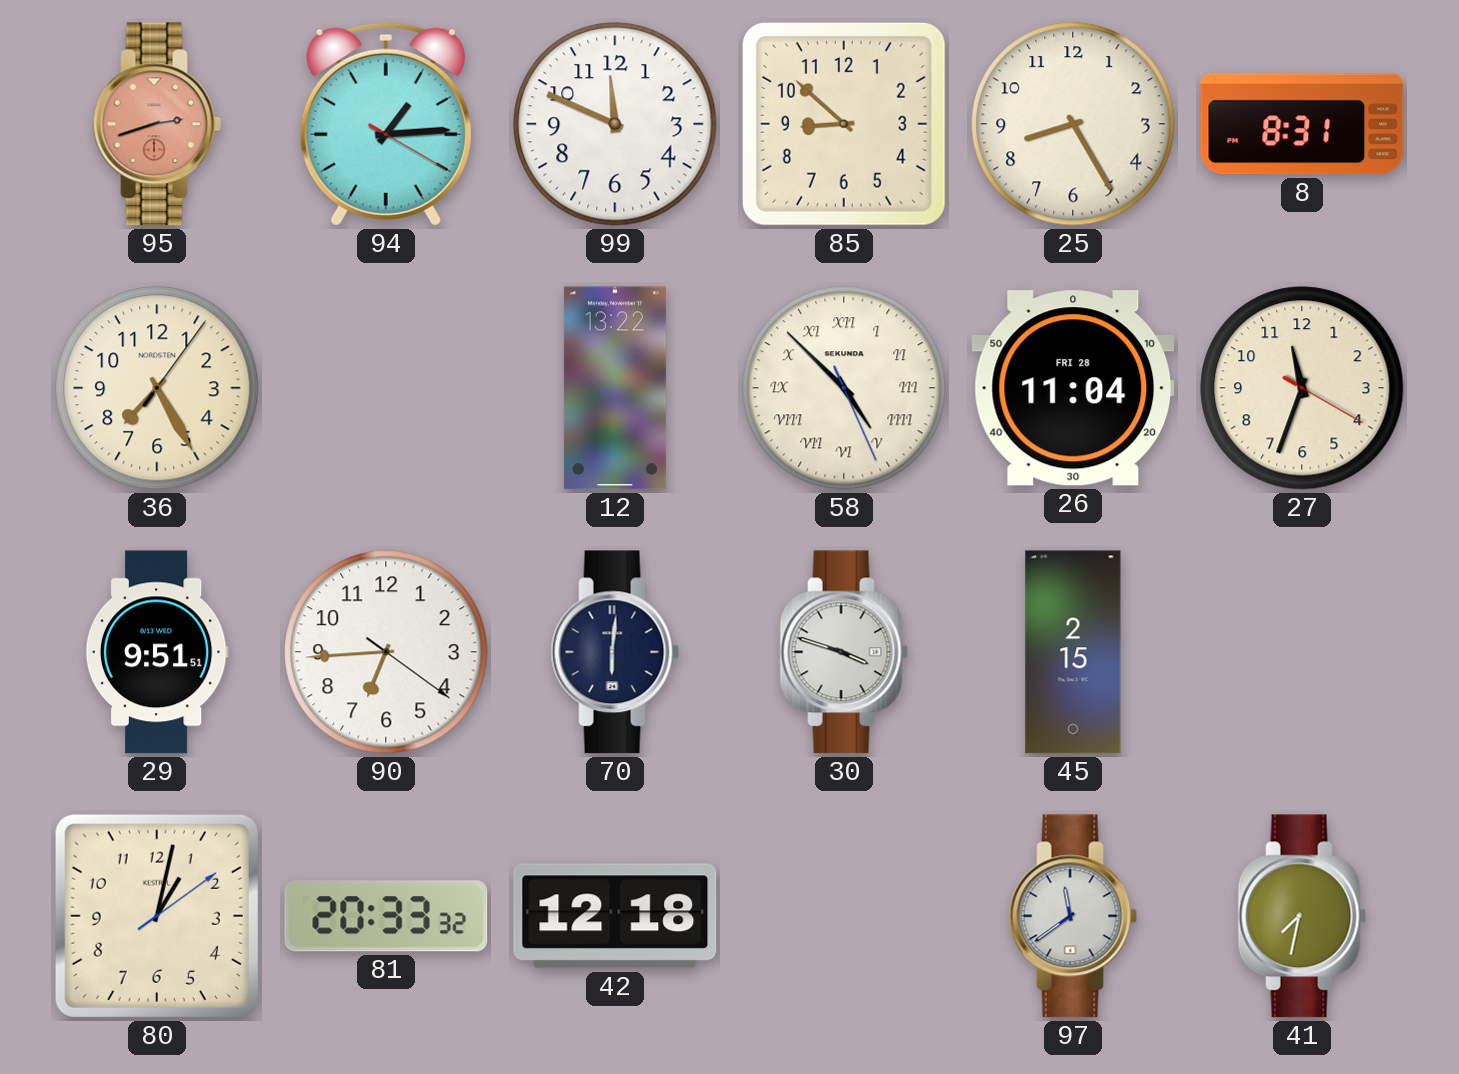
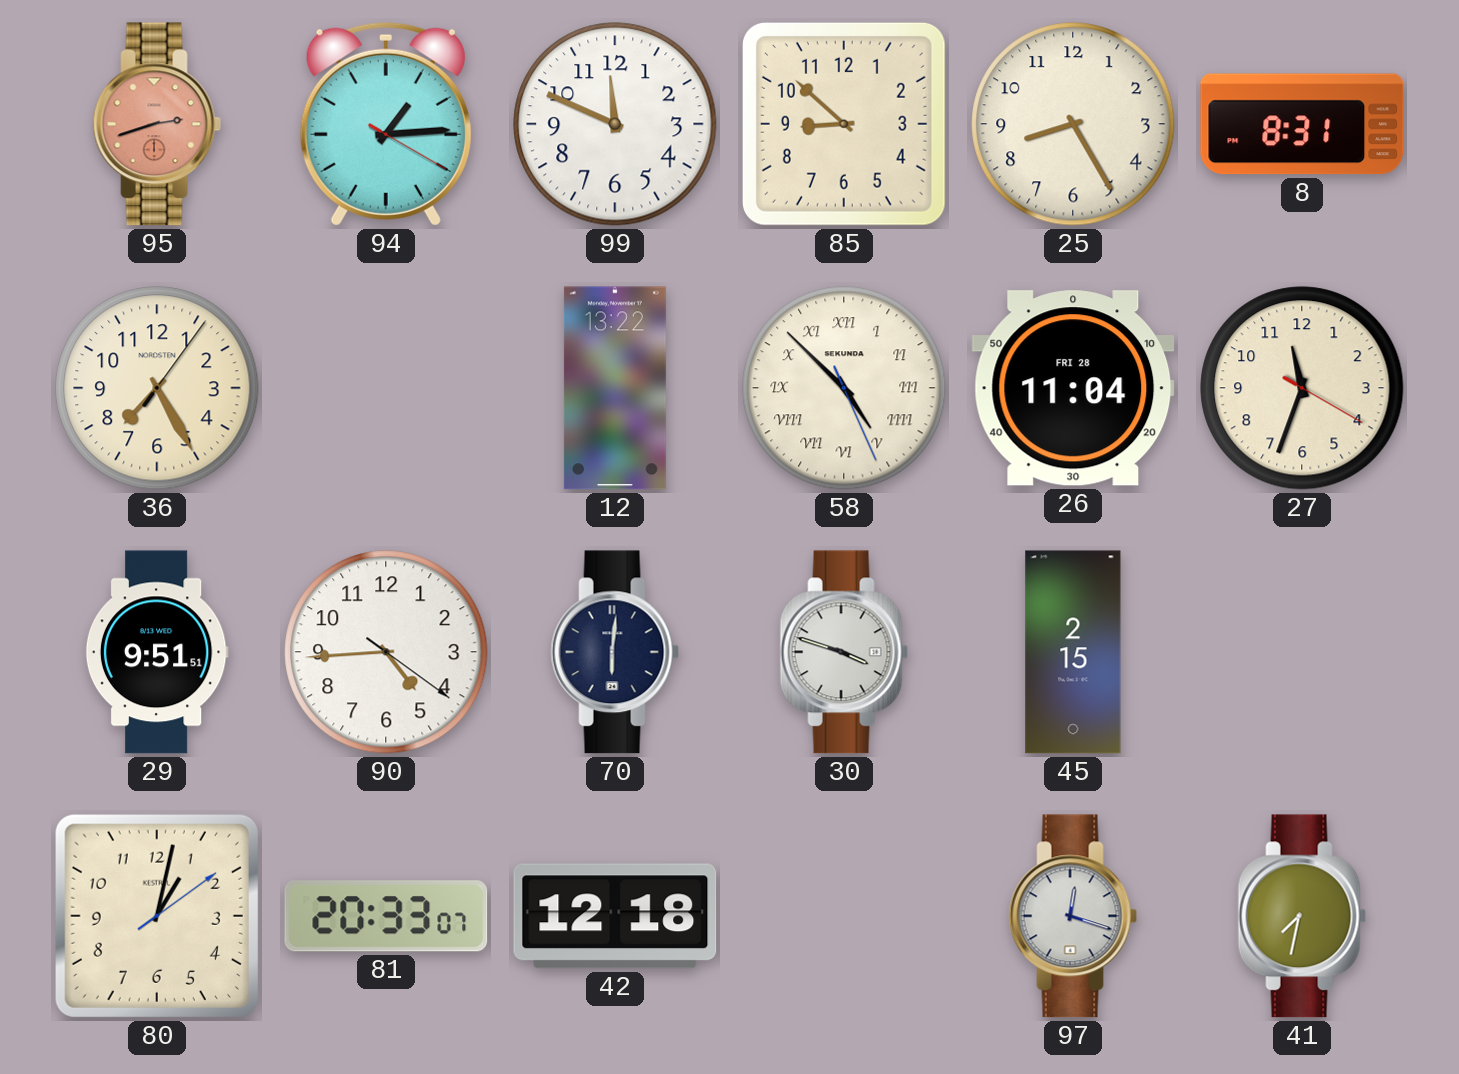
90: 6:44 -> 4:44 (386, 652)
81: 20:33:32 -> 20:33:07 (386, 916)
97: 11:39 -> 12:18 (1073, 916)
